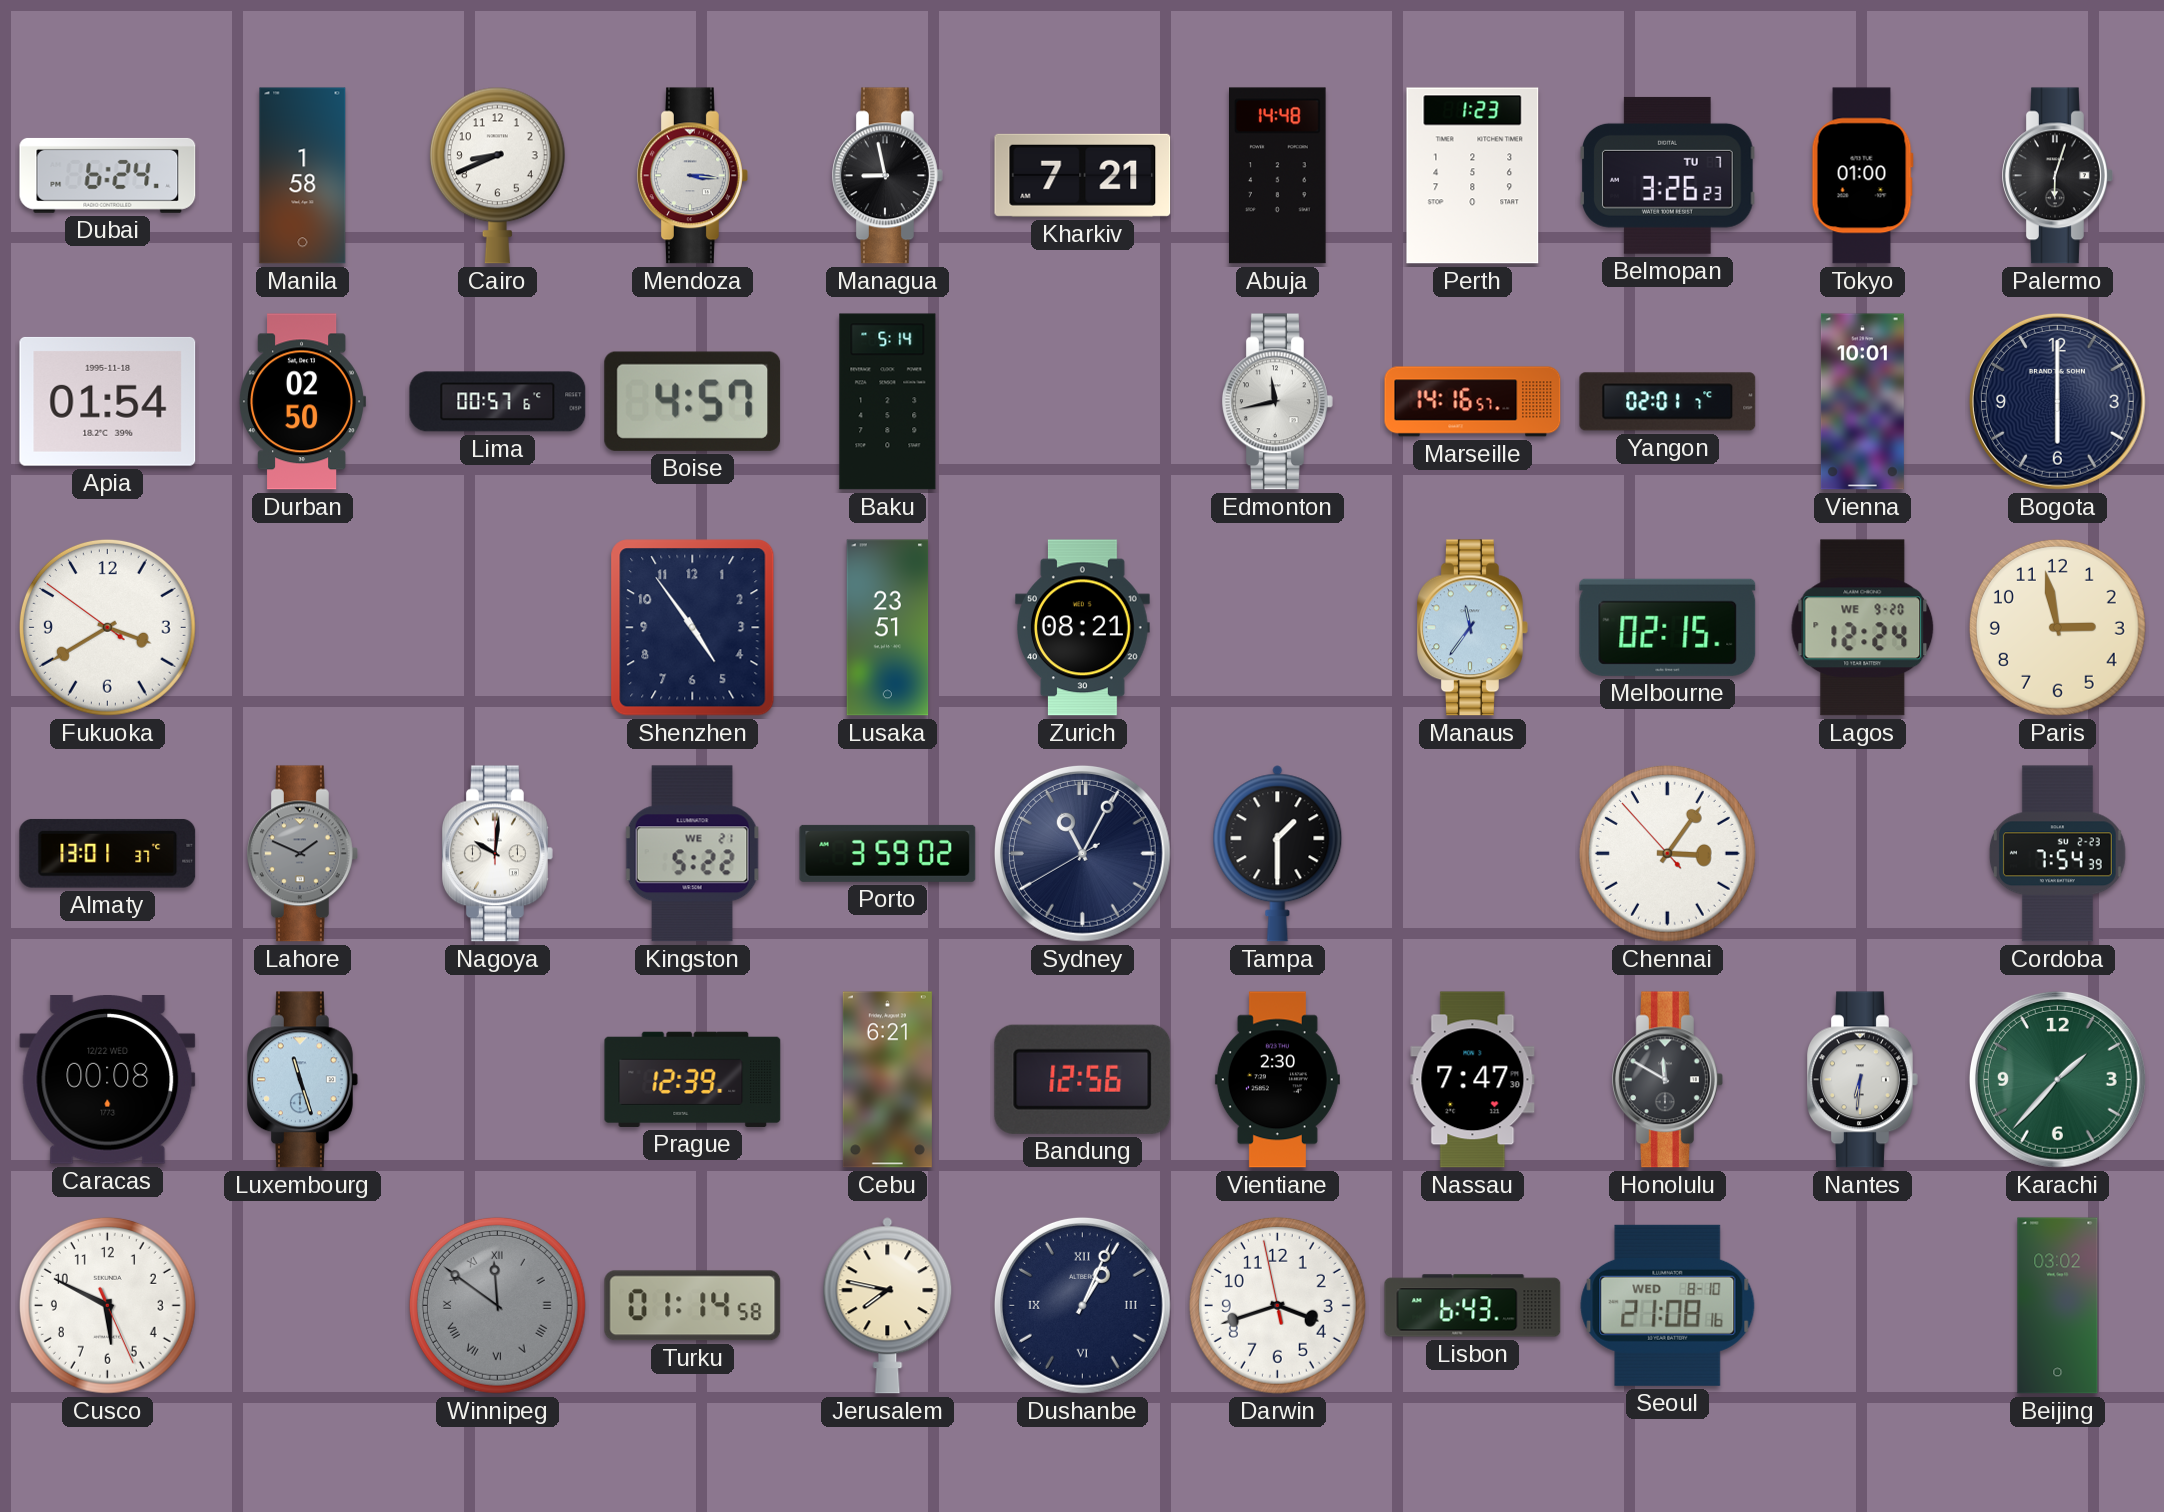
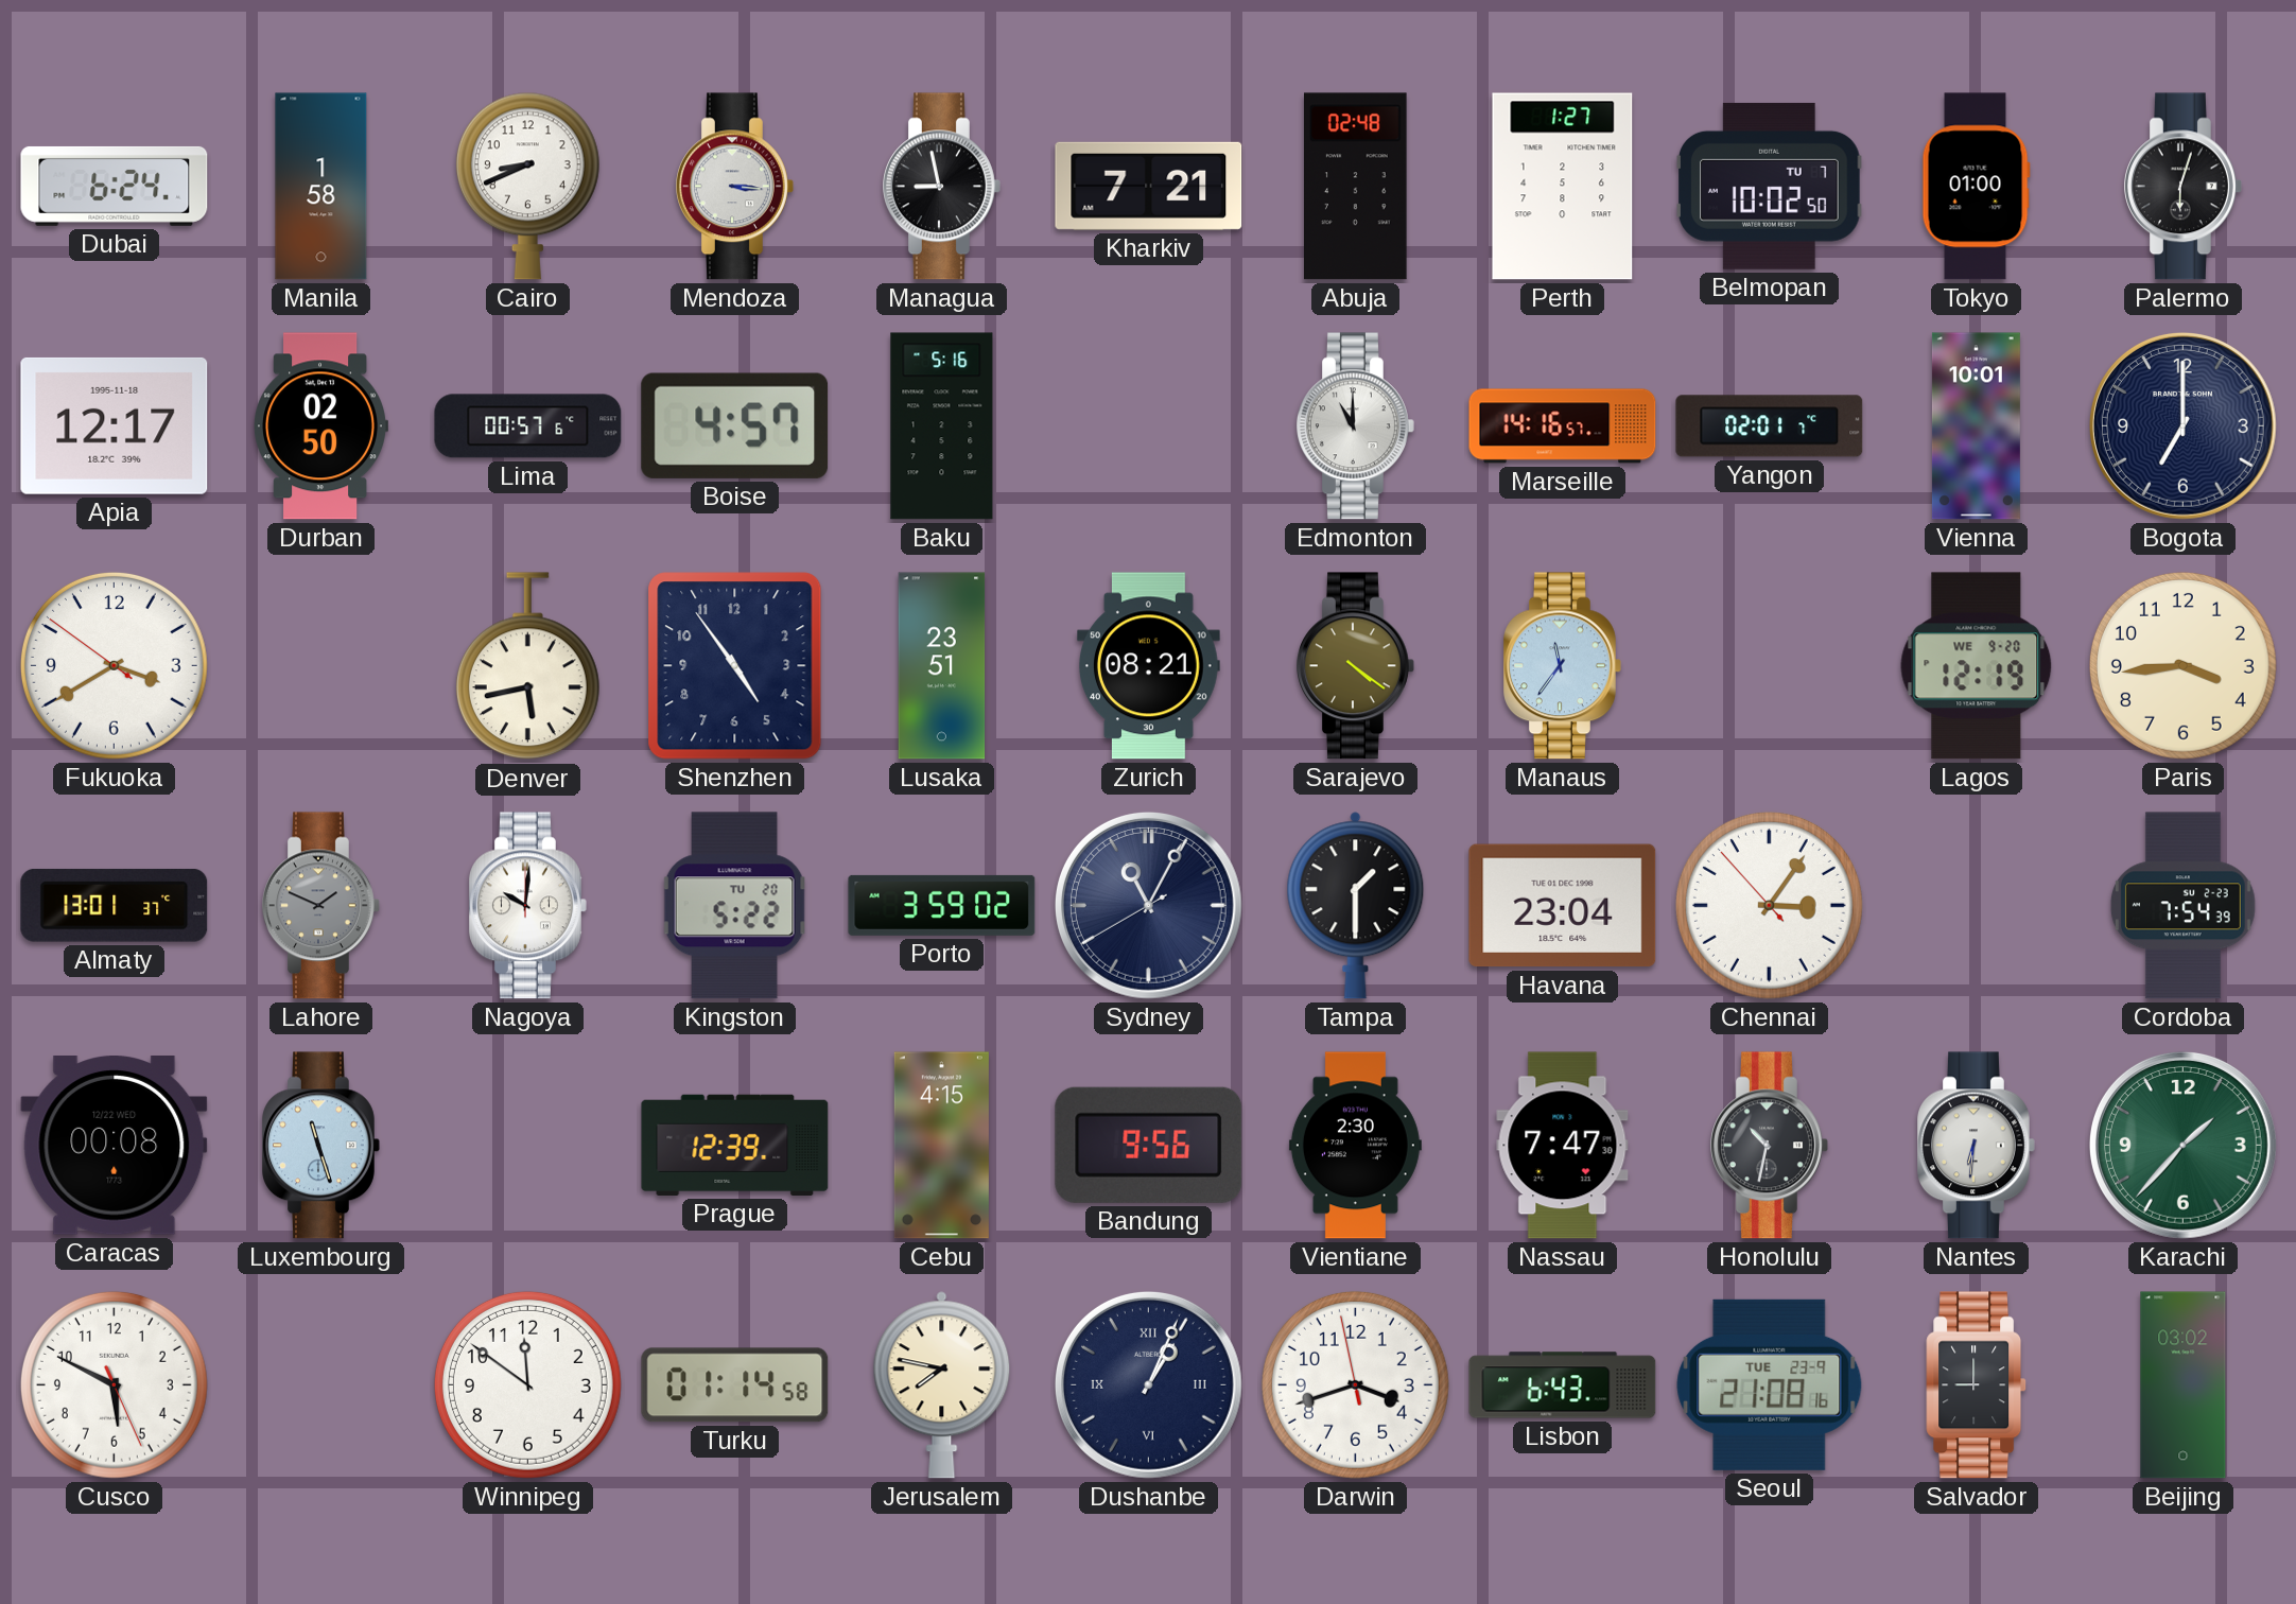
Abuja: 14:48 -> 02:48 (1356, 187)
Perth: 1:23 -> 1:27 (1563, 187)
Belmopan: 3:26 -> 10:02 (1770, 186)
Apia: 01:54 -> 12:17 (115, 425)
Baku: 5:14 -> 5:16 (942, 426)
Edmonton: 11:43 -> 11:00 (1356, 426)
Bogota: 6:00 -> 7:00 (2182, 425)
Denver: none -> 5:43 (527, 666)
Sarajevo: none -> 4:21 (1356, 666)
Melbourne: 02:15 -> none (1668, 627)
Lagos: 12:24 -> 12:19 (1977, 666)
Paris: 2:58 -> 3:44 (2182, 665)
Kingston date: WE 21 -> TU 20 (735, 906)
Havana: none -> 23:04 (1563, 906)
Cebu: 6:21 -> 4:15 (941, 1146)
Bandung: 12:56 -> 9:56 (1149, 1145)
Honolulu: 11:50 -> 10:32 (1770, 1146)
Winnipeg dial: grey -> white (527, 1384)
Winnipeg numerals: Roman -> Arabic (527, 1384)
Seoul date: WED 8-10 -> TUE 23-9 (1770, 1384)
Salvador: none -> 9:00 (1977, 1385)
